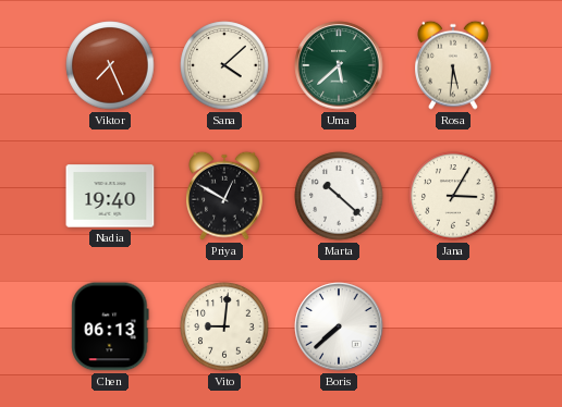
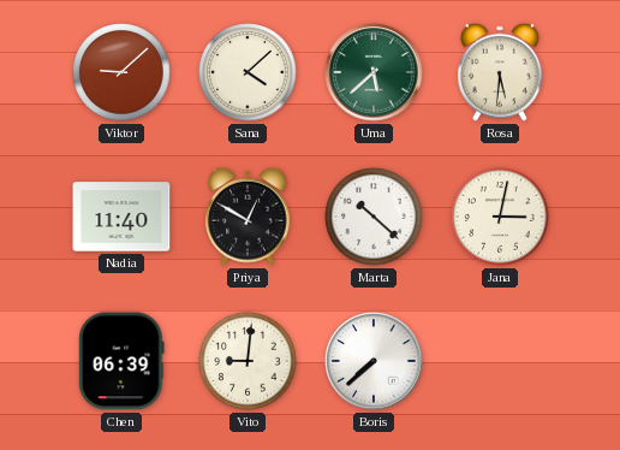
Viktor: 7:26 -> 9:08 (121, 72)
Nadia: 19:40 -> 11:40 (121, 217)
Jana: 3:05 -> 3:02 (500, 217)
Chen: 06:13 -> 06:39 (121, 361)
